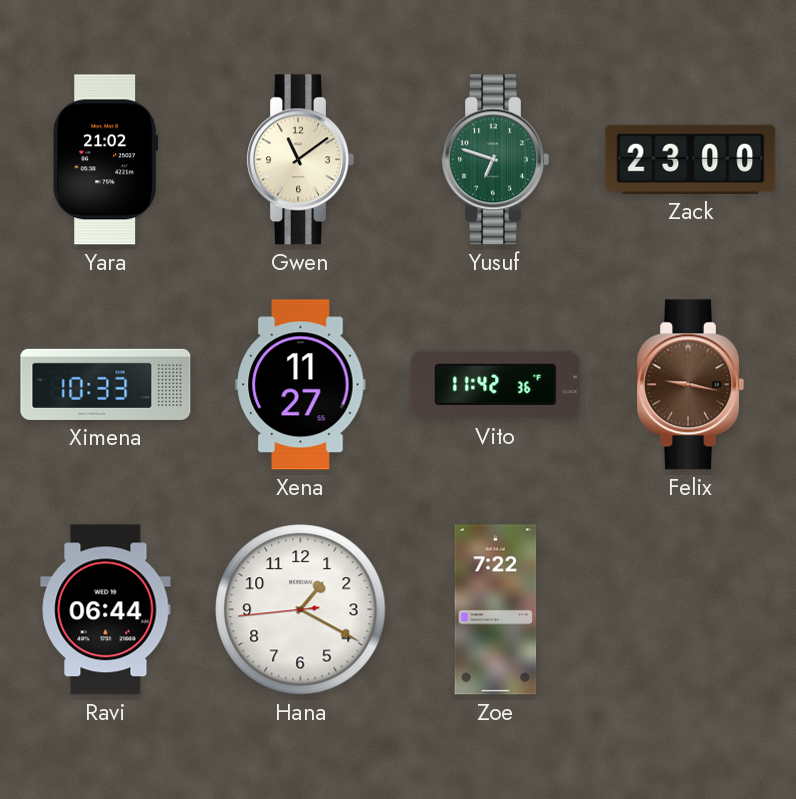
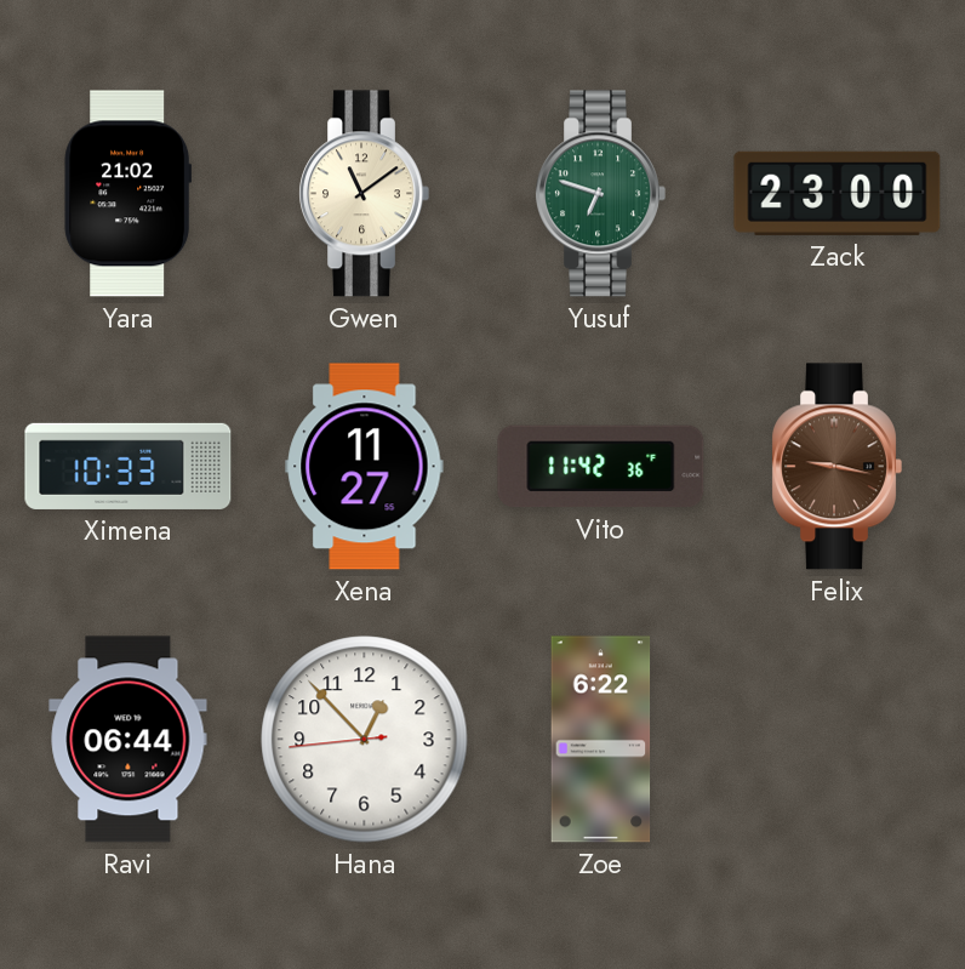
Hana: 1:19 -> 12:52 (365, 740)
Zoe: 7:22 -> 6:22 (601, 740)
